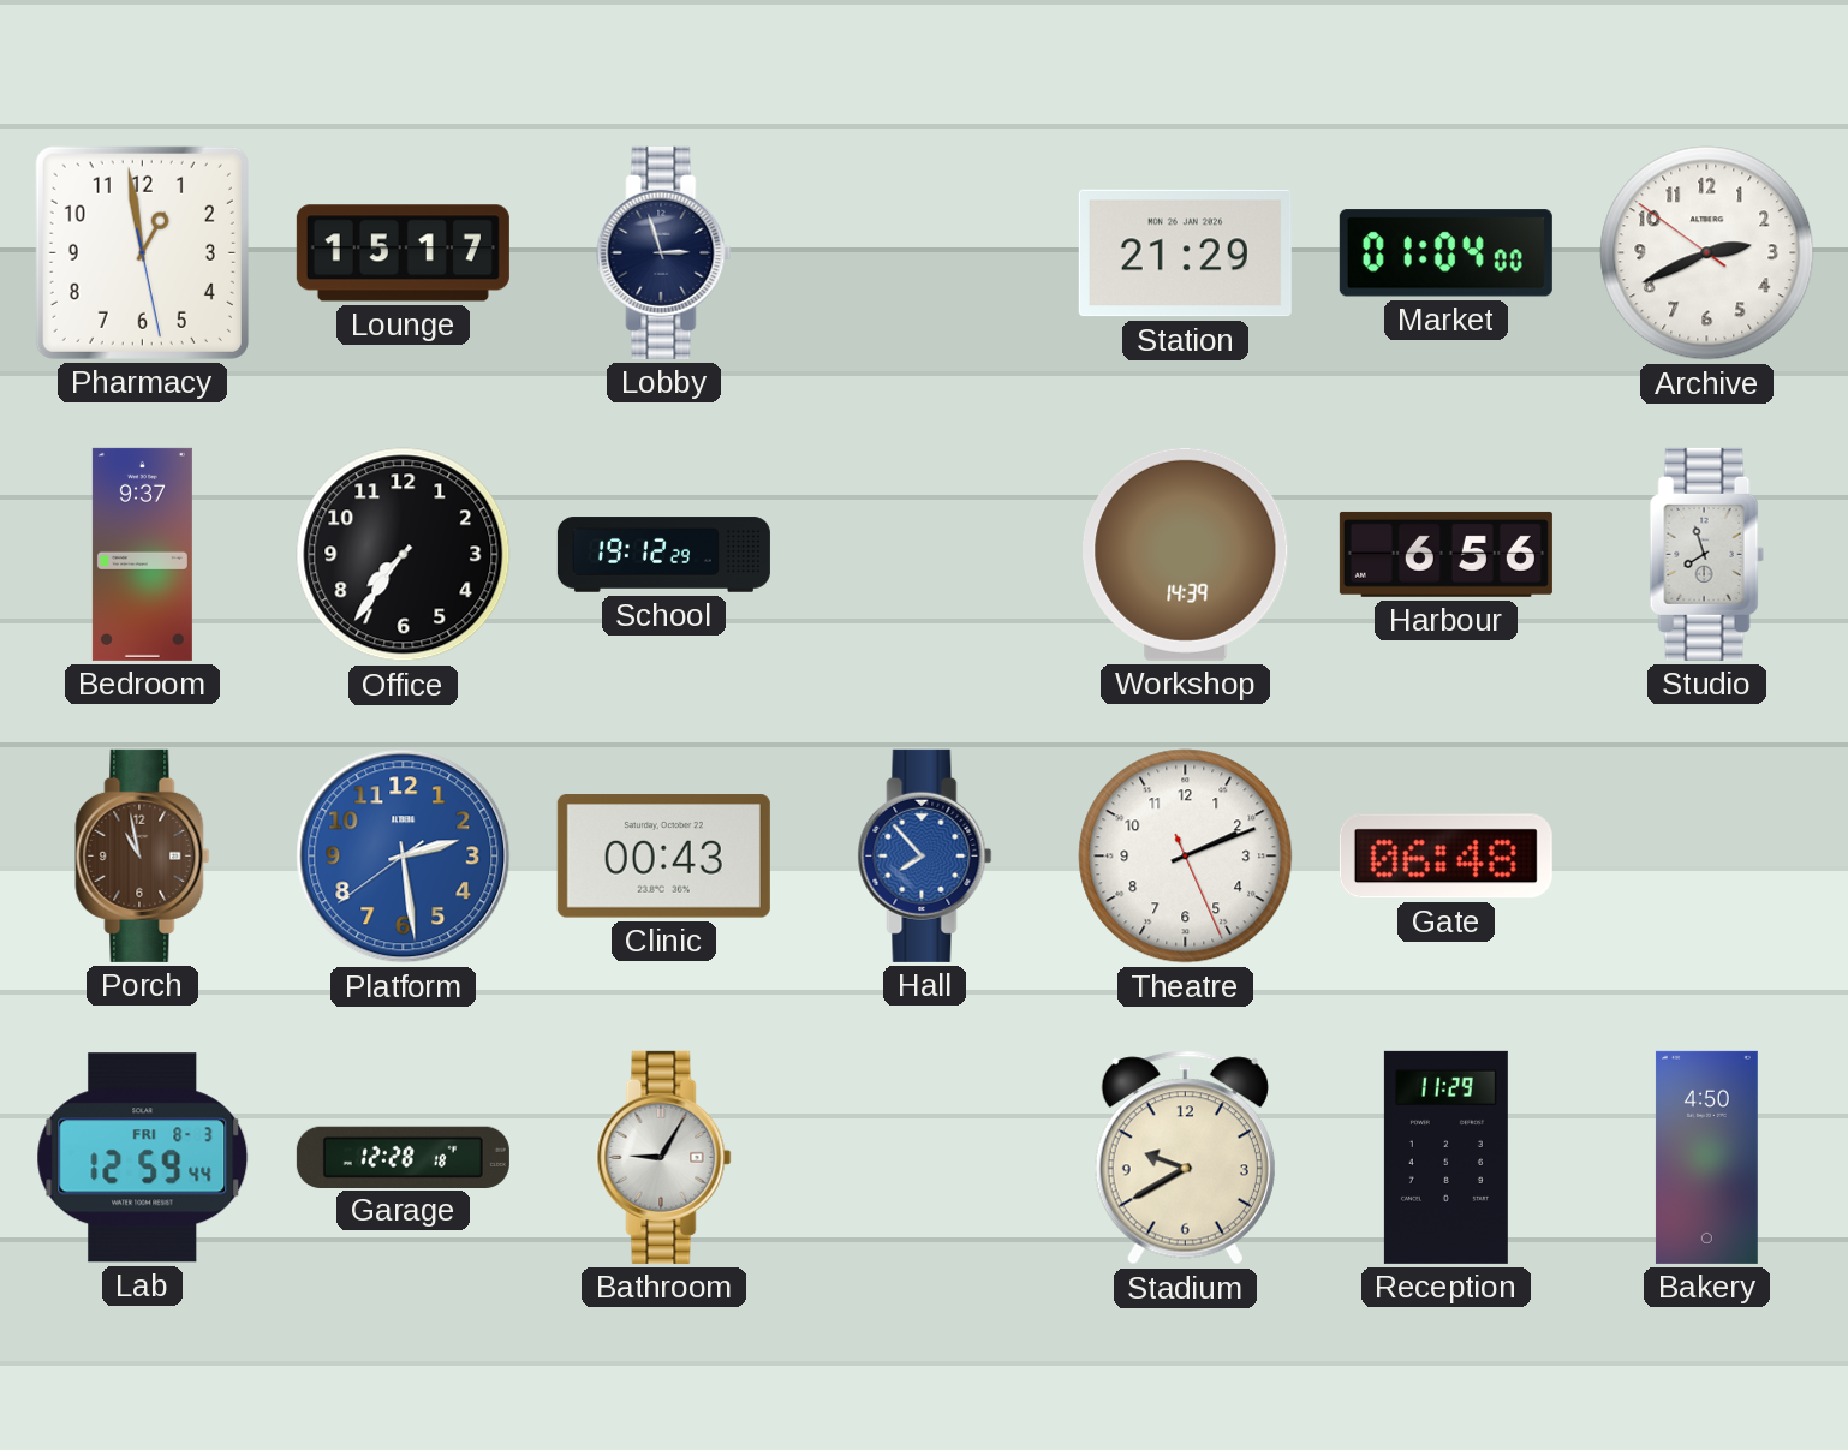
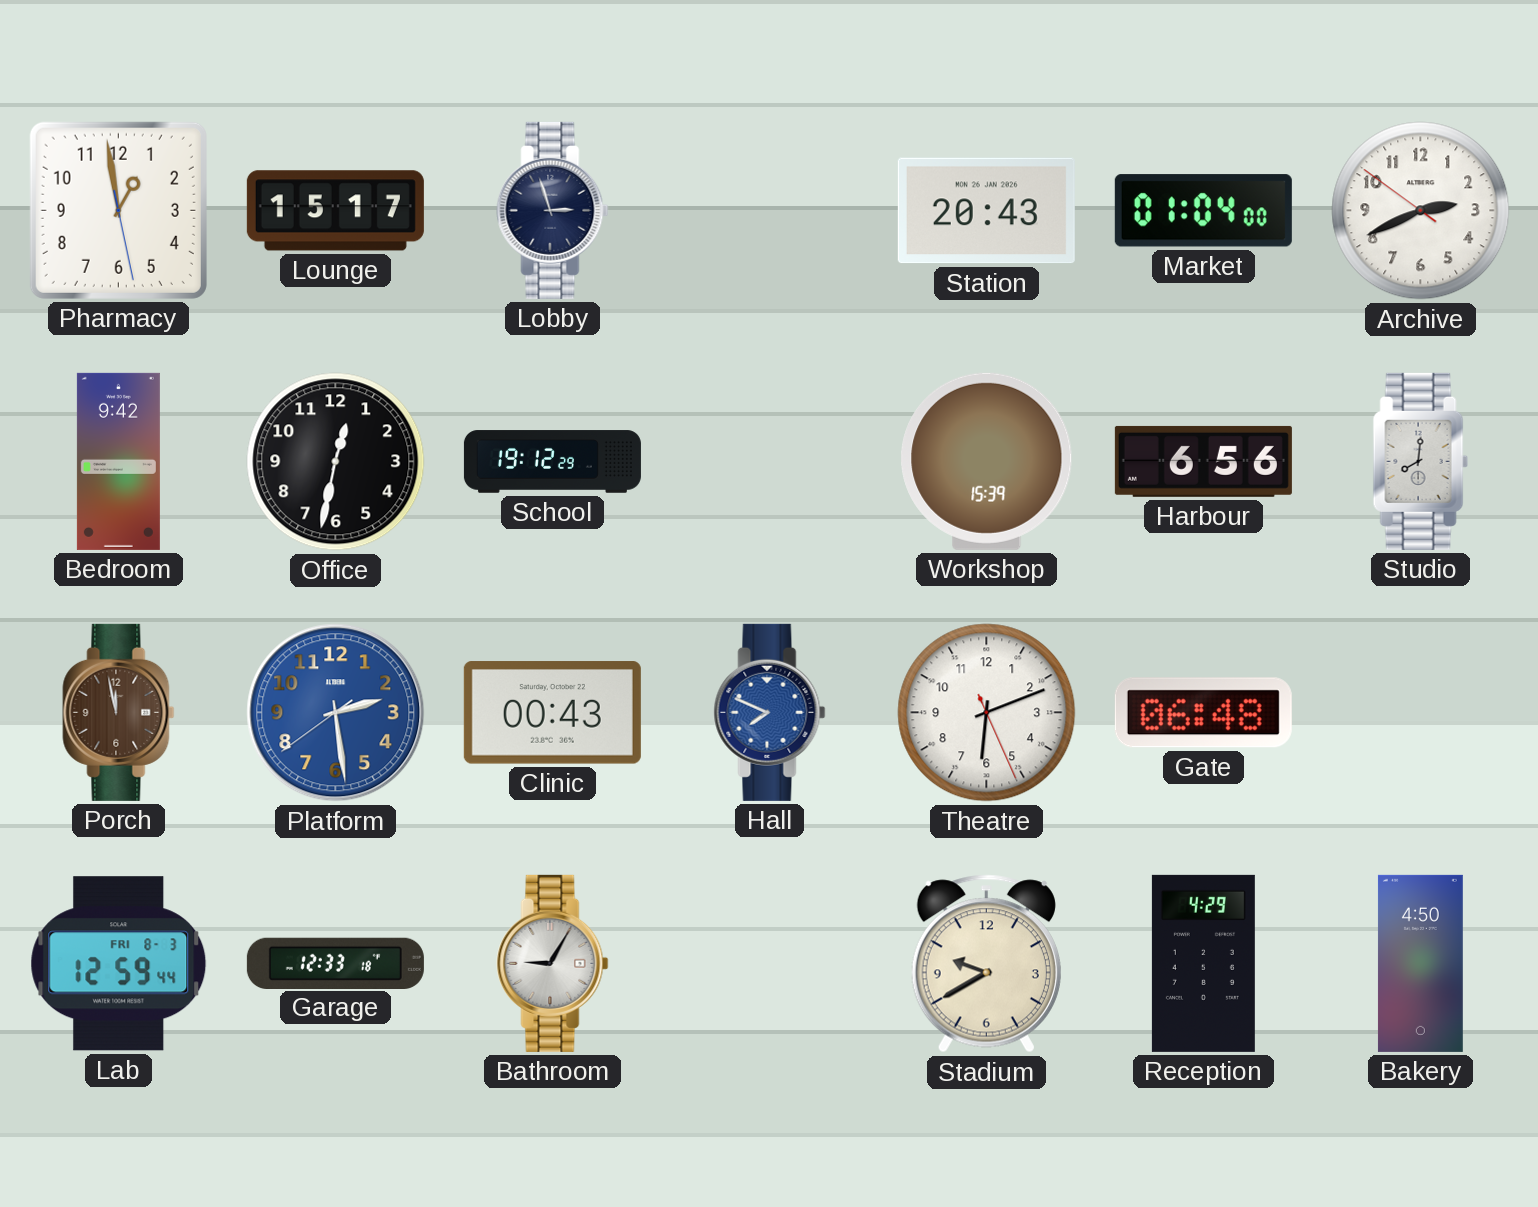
Station: 21:29 -> 20:43 (986, 211)
Bedroom: 9:37 -> 9:42 (118, 461)
Office: 7:36 -> 12:32 (336, 462)
Workshop: 14:39 -> 15:39 (987, 461)
Studio: 7:57 -> 8:01 (1420, 461)
Porch: 10:58 -> 11:58 (119, 712)
Hall: 7:53 -> 7:49 (770, 712)
Theatre: 2:11 -> 6:11 (987, 713)
Garage: 12:28 -> 12:33 (335, 963)
Reception: 11:29 -> 4:29 (1203, 963)
